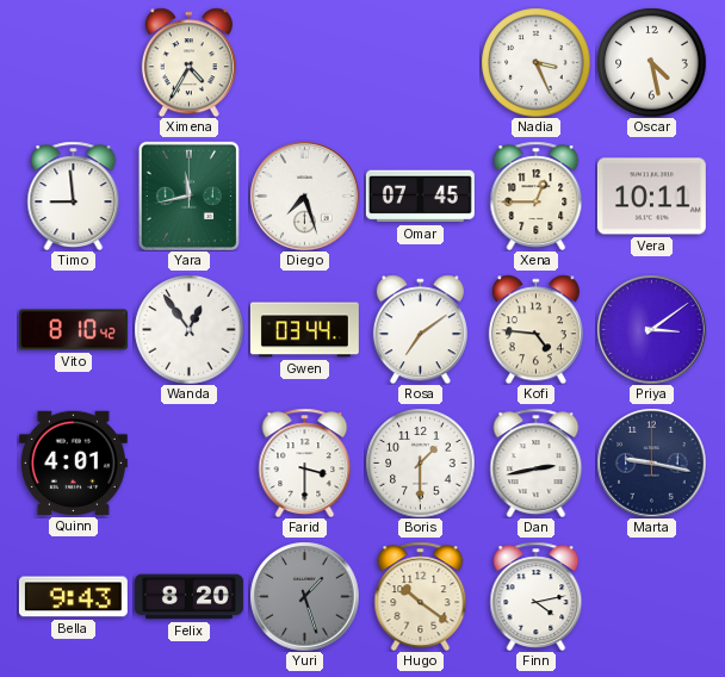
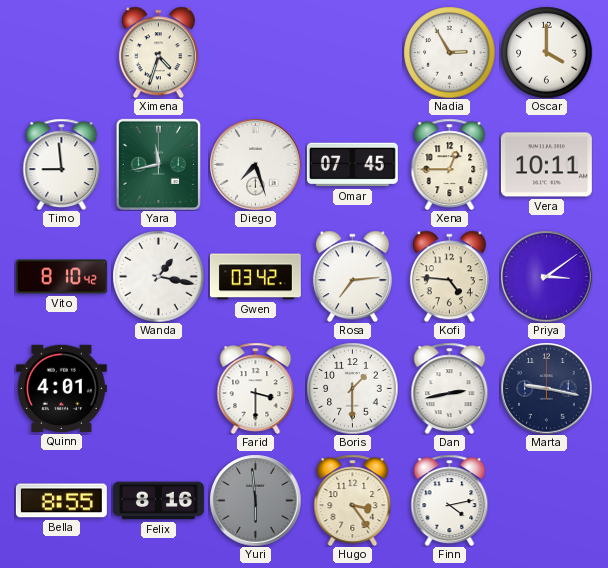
Ximena: 4:35 -> 4:33 (158, 52)
Nadia: 3:26 -> 2:55 (449, 52)
Oscar: 4:28 -> 4:00 (546, 52)
Wanda: 12:54 -> 1:17 (158, 276)
Gwen: 03:44 -> 03:42 (255, 277)
Rosa: 7:09 -> 7:14 (352, 276)
Bella: 9:43 -> 8:55 (61, 501)
Felix: 8:20 -> 8:16 (158, 501)
Yuri: 1:27 -> 5:59 (255, 500)
Hugo: 10:21 -> 3:24 (353, 500)
